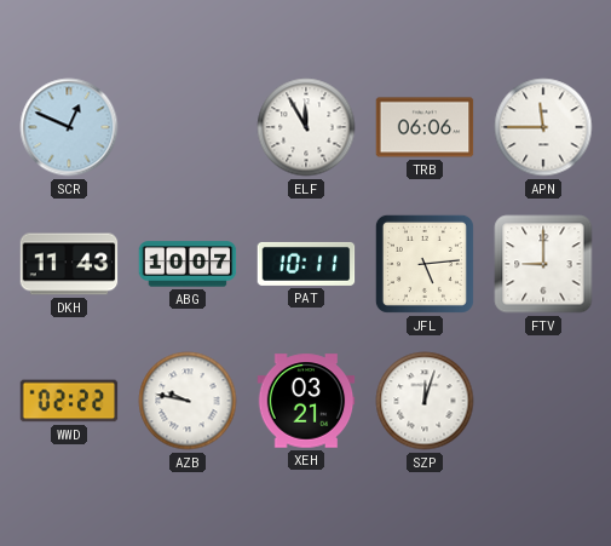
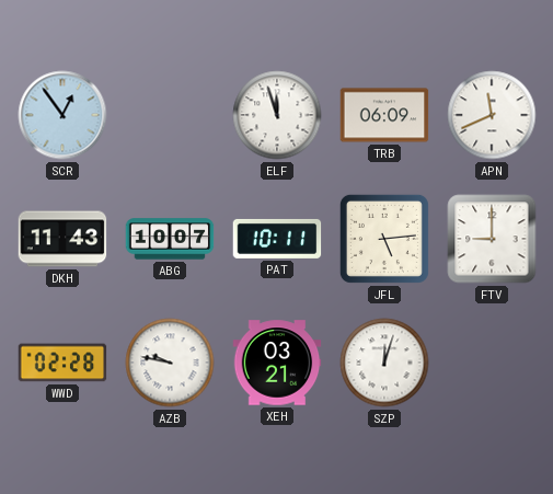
SCR: 12:49 -> 12:54 (62, 115)
ELF: 11:55 -> 11:57 (277, 115)
TRB: 06:06 -> 06:09 (384, 115)
APN: 11:45 -> 11:41 (492, 115)
WWD: 02:22 -> 02:28 (62, 363)
